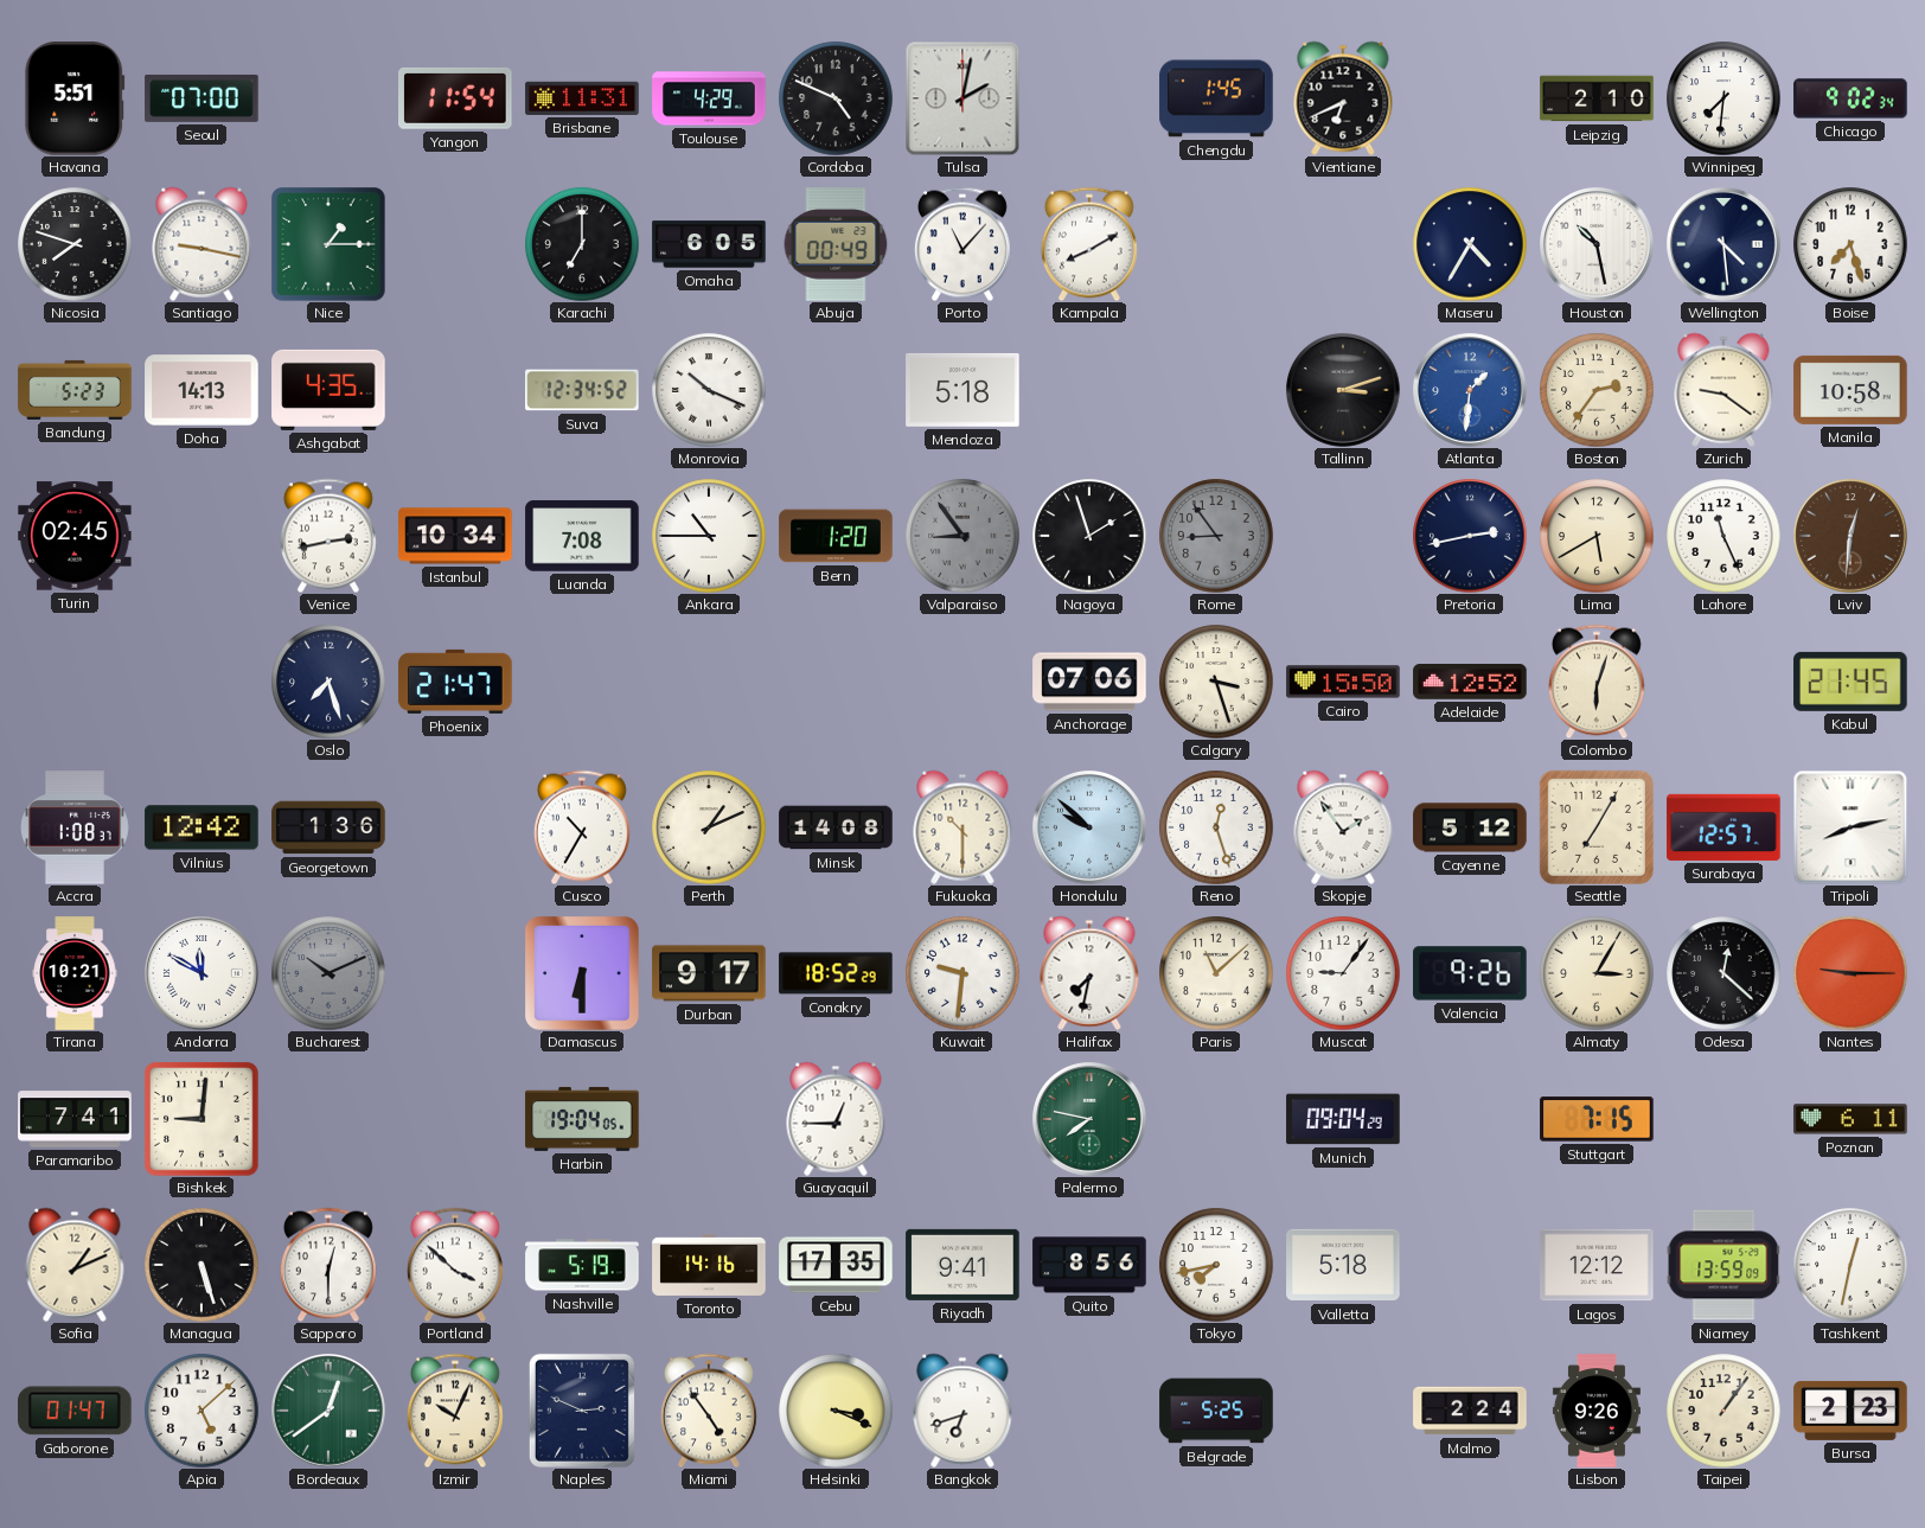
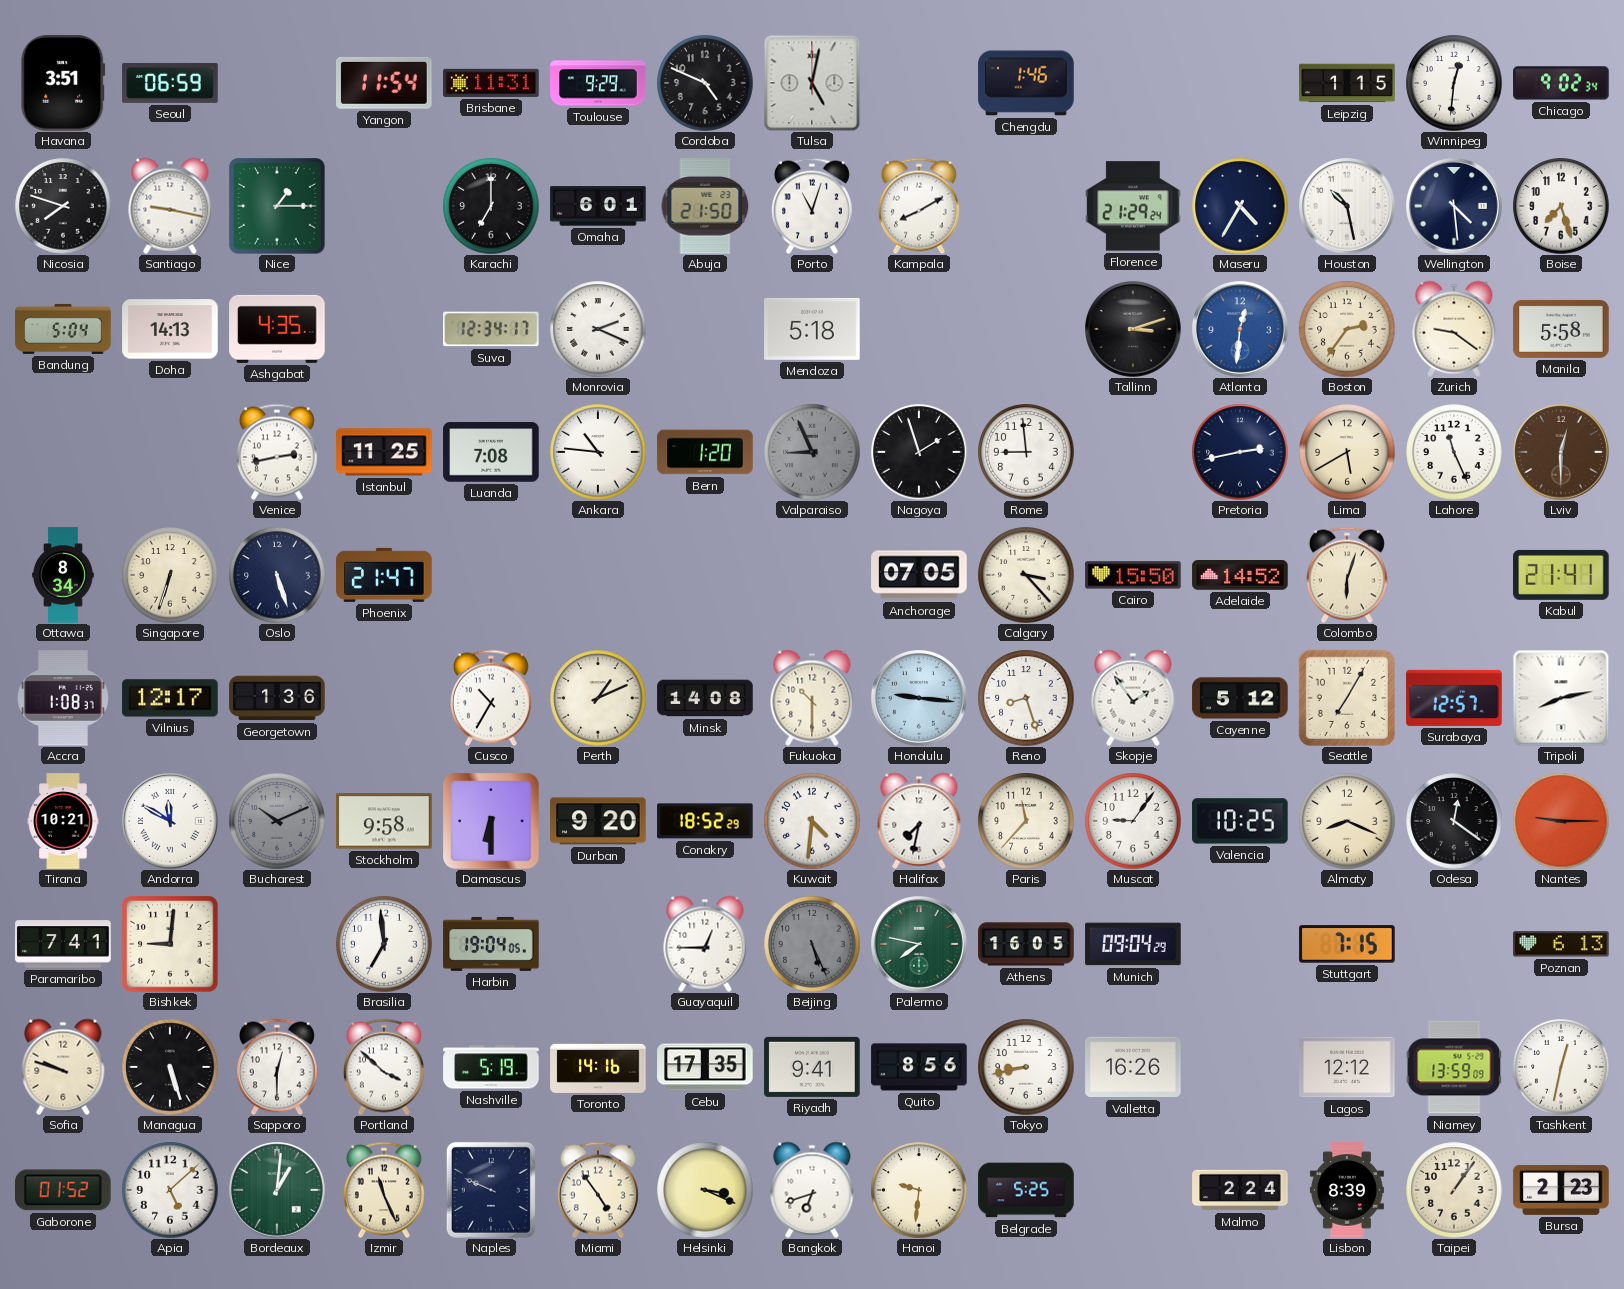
Havana: 5:51 -> 3:51 (63, 83)
Seoul: 07:00 -> 06:59 (170, 83)
Toulouse: 4:29 -> 9:29 (598, 83)
Tulsa: 2:02 -> 5:02 (812, 83)
Chengdu: 1:45 -> 1:46 (1026, 83)
Vientiane: 6:41 -> none (1343, 98)
Leipzig: 2:10 -> 1:15 (1347, 83)
Winnipeg: 7:31 -> 12:31 (1454, 83)
Omaha: 6:05 -> 6:01 (598, 206)
Abuja: 00:49 -> 21:50 (705, 206)
Porto: 11:07 -> 11:03 (812, 206)
Florence: none -> 21:29 (1133, 206)
Bandung: 5:23 -> 5:04 (63, 329)
Suva: 12:34:52 -> 12:34:17 (491, 329)
Monrovia: 10:19 -> 2:19 (598, 329)
Atlanta: 1:31 -> 12:31 (1241, 330)
Manila: 10:58 -> 5:58 (1561, 329)
Turin: 02:45 -> none (75, 536)
Istanbul: 10:34 -> 11:25 (384, 452)
Ankara: 10:45 -> 10:46 (598, 452)
Valparaiso: 8:54 -> 8:56 (812, 452)
Rome: 8:54 -> 8:59 (1026, 452)
Rome dial: grey -> white (1026, 452)
Lviv: 12:31 -> 12:30 (1562, 453)
Ottawa: none -> 8:34 (64, 575)
Singapore: none -> 6:33 (170, 575)
Oslo: 7:27 -> 5:27 (277, 575)
Anchorage: 07:06 -> 07:05 (919, 575)
Calgary: 3:27 -> 3:23 (1026, 575)
Adelaide: 12:52 -> 14:52 (1240, 576)
Kabul: 21:45 -> 21:41 (1561, 575)
Vilnius: 12:42 -> 12:17 (170, 698)
Honolulu: 9:52 -> 9:16 (920, 699)
Reno: 12:27 -> 8:27 (1026, 698)
Stockholm: none -> 9:58 (384, 821)
Durban: 9:17 -> 9:20 (598, 821)
Kuwait: 9:31 -> 4:31 (812, 821)
Paris: 11:08 -> 11:37 (1026, 821)
Valencia: 9:26 -> 10:25 (1240, 821)
Almaty: 3:05 -> 8:19 (1347, 821)
Odesa: 12:22 -> 12:21 (1454, 821)
Brasilia: none -> 6:59 (384, 944)
Beijing: none -> 5:26 (812, 944)
Athens: none -> 16:05 (1026, 944)
Poznan: 6:11 -> 6:13 (1561, 944)
Sofia: 1:11 -> 9:48 (63, 1067)
Tokyo: 7:43 -> 8:43 (1026, 1067)
Valletta: 5:18 -> 16:26 (1133, 1067)
Gaborone: 01:47 -> 01:52 (64, 1190)
Bordeaux: 12:39 -> 1:01 (278, 1191)
Izmir: 10:04 -> 11:26 (384, 1190)
Naples: 2:49 -> 9:49 (491, 1190)
Hanoi: none -> 9:31 (919, 1190)
Lisbon: 9:26 -> 8:39 (1347, 1190)
